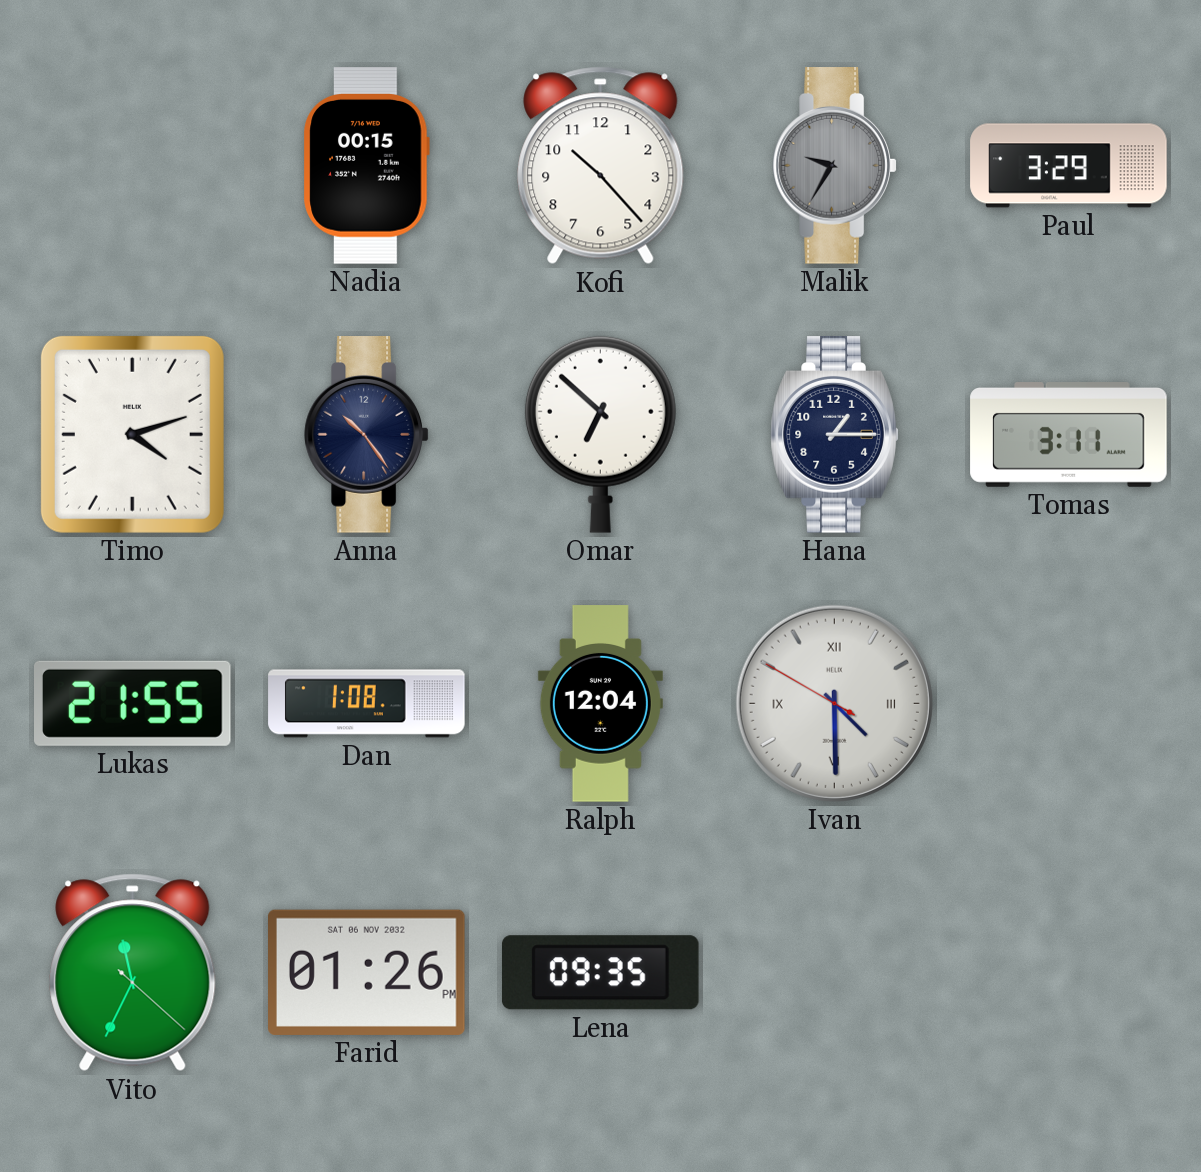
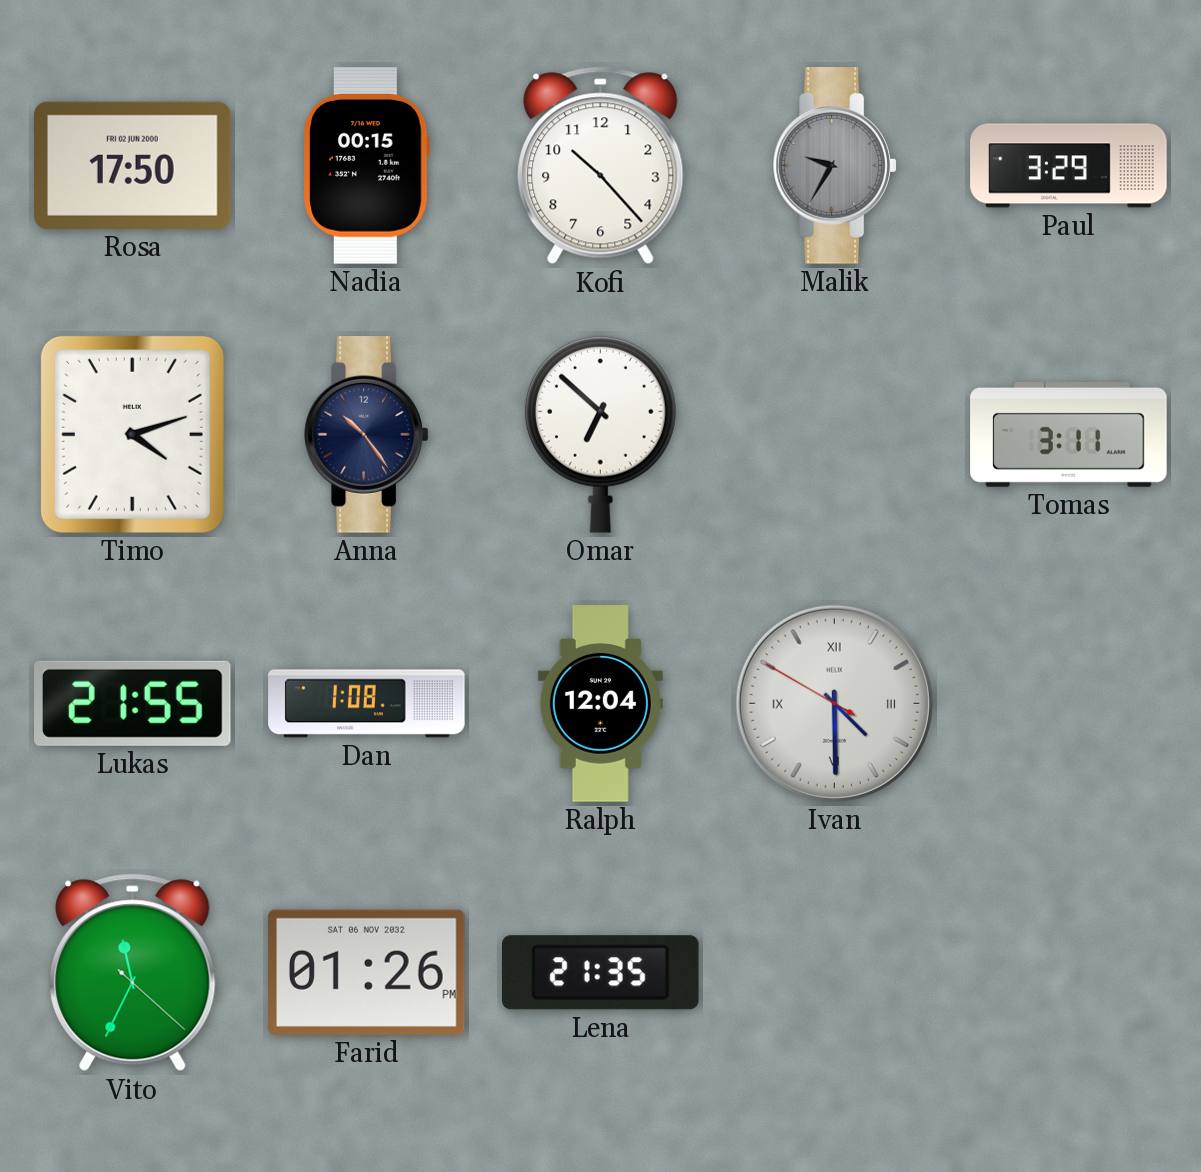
Rosa: none -> 17:50 (133, 165)
Hana: 1:15 -> none (835, 435)
Lena: 09:35 -> 21:35 (600, 973)
